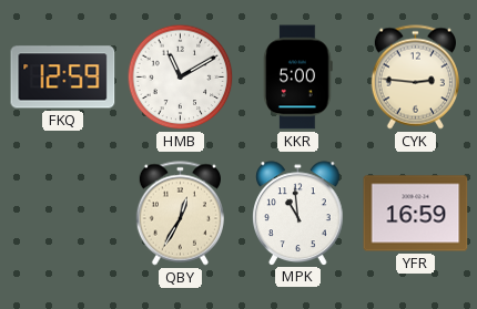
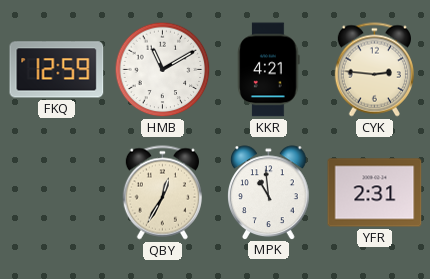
KKR: 5:00 -> 4:21 (269, 70)
YFR: 16:59 -> 2:31 (375, 193)
